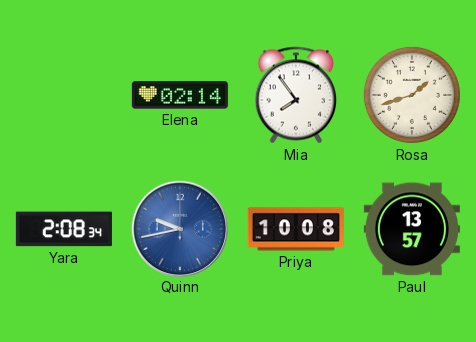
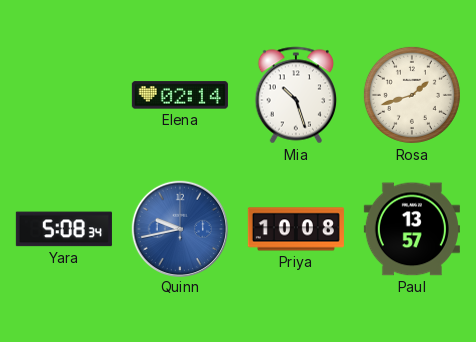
Mia: 7:54 -> 10:27 (295, 95)
Yara: 2:08 -> 5:08 (64, 229)
